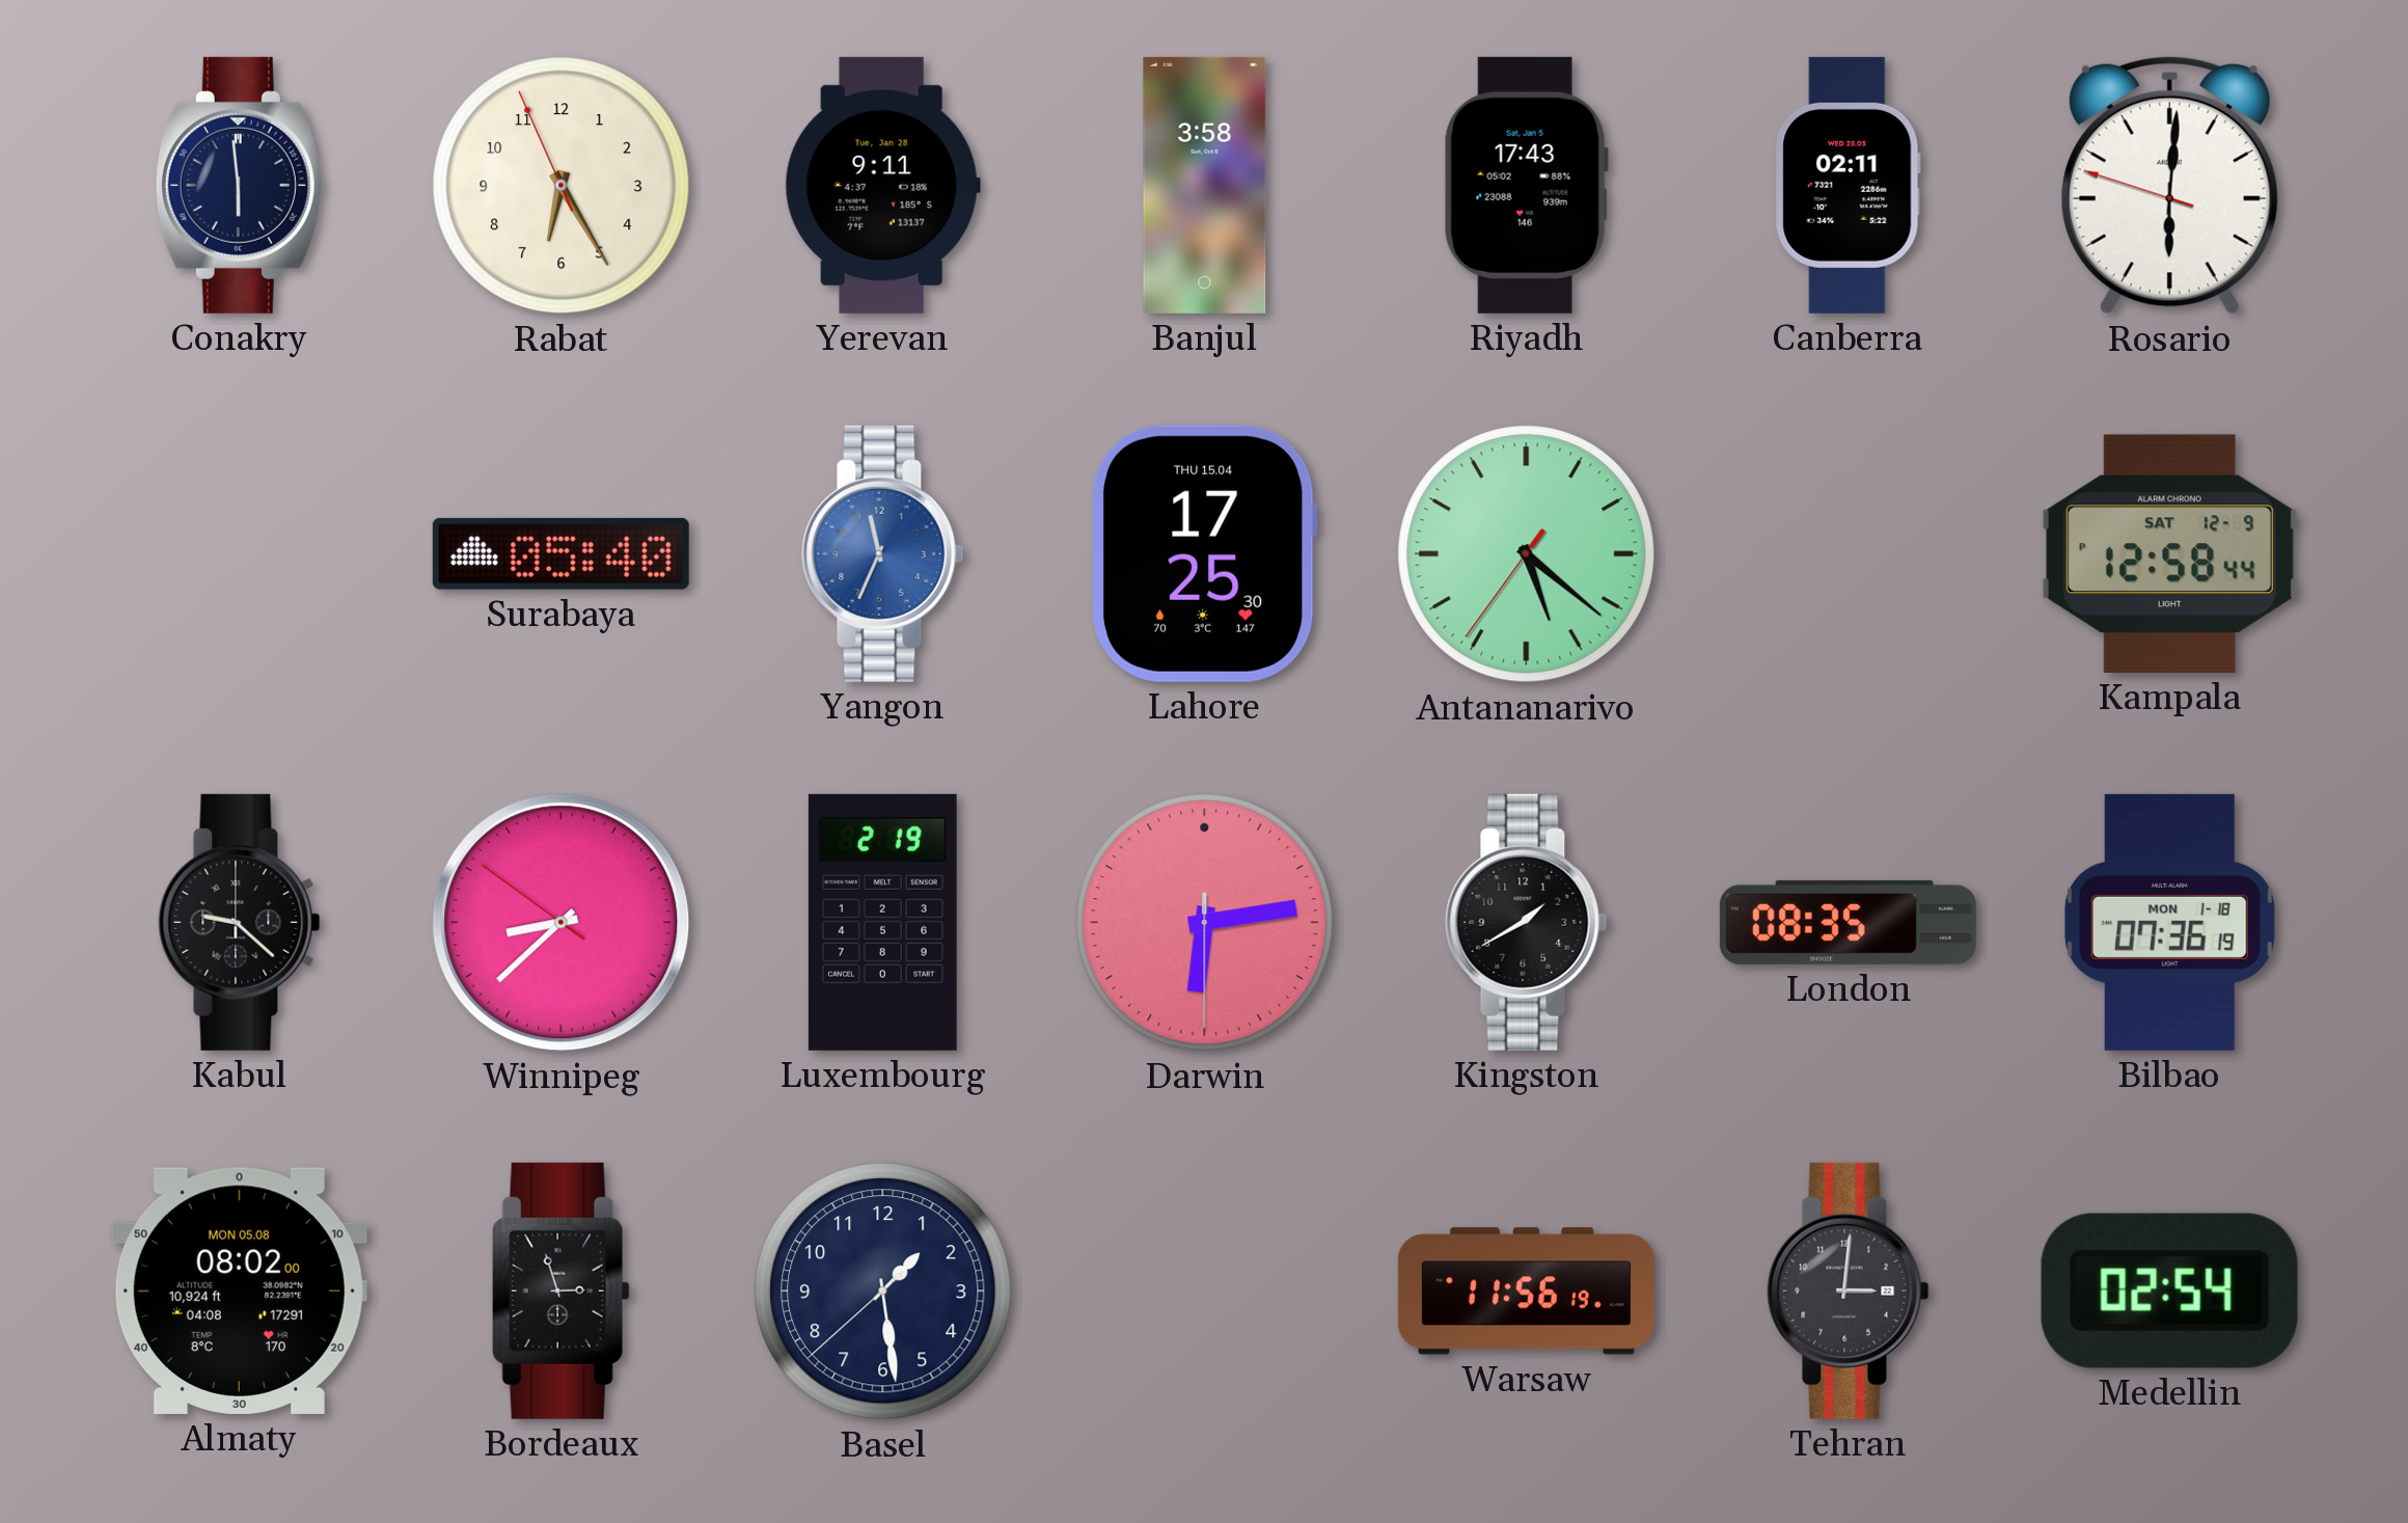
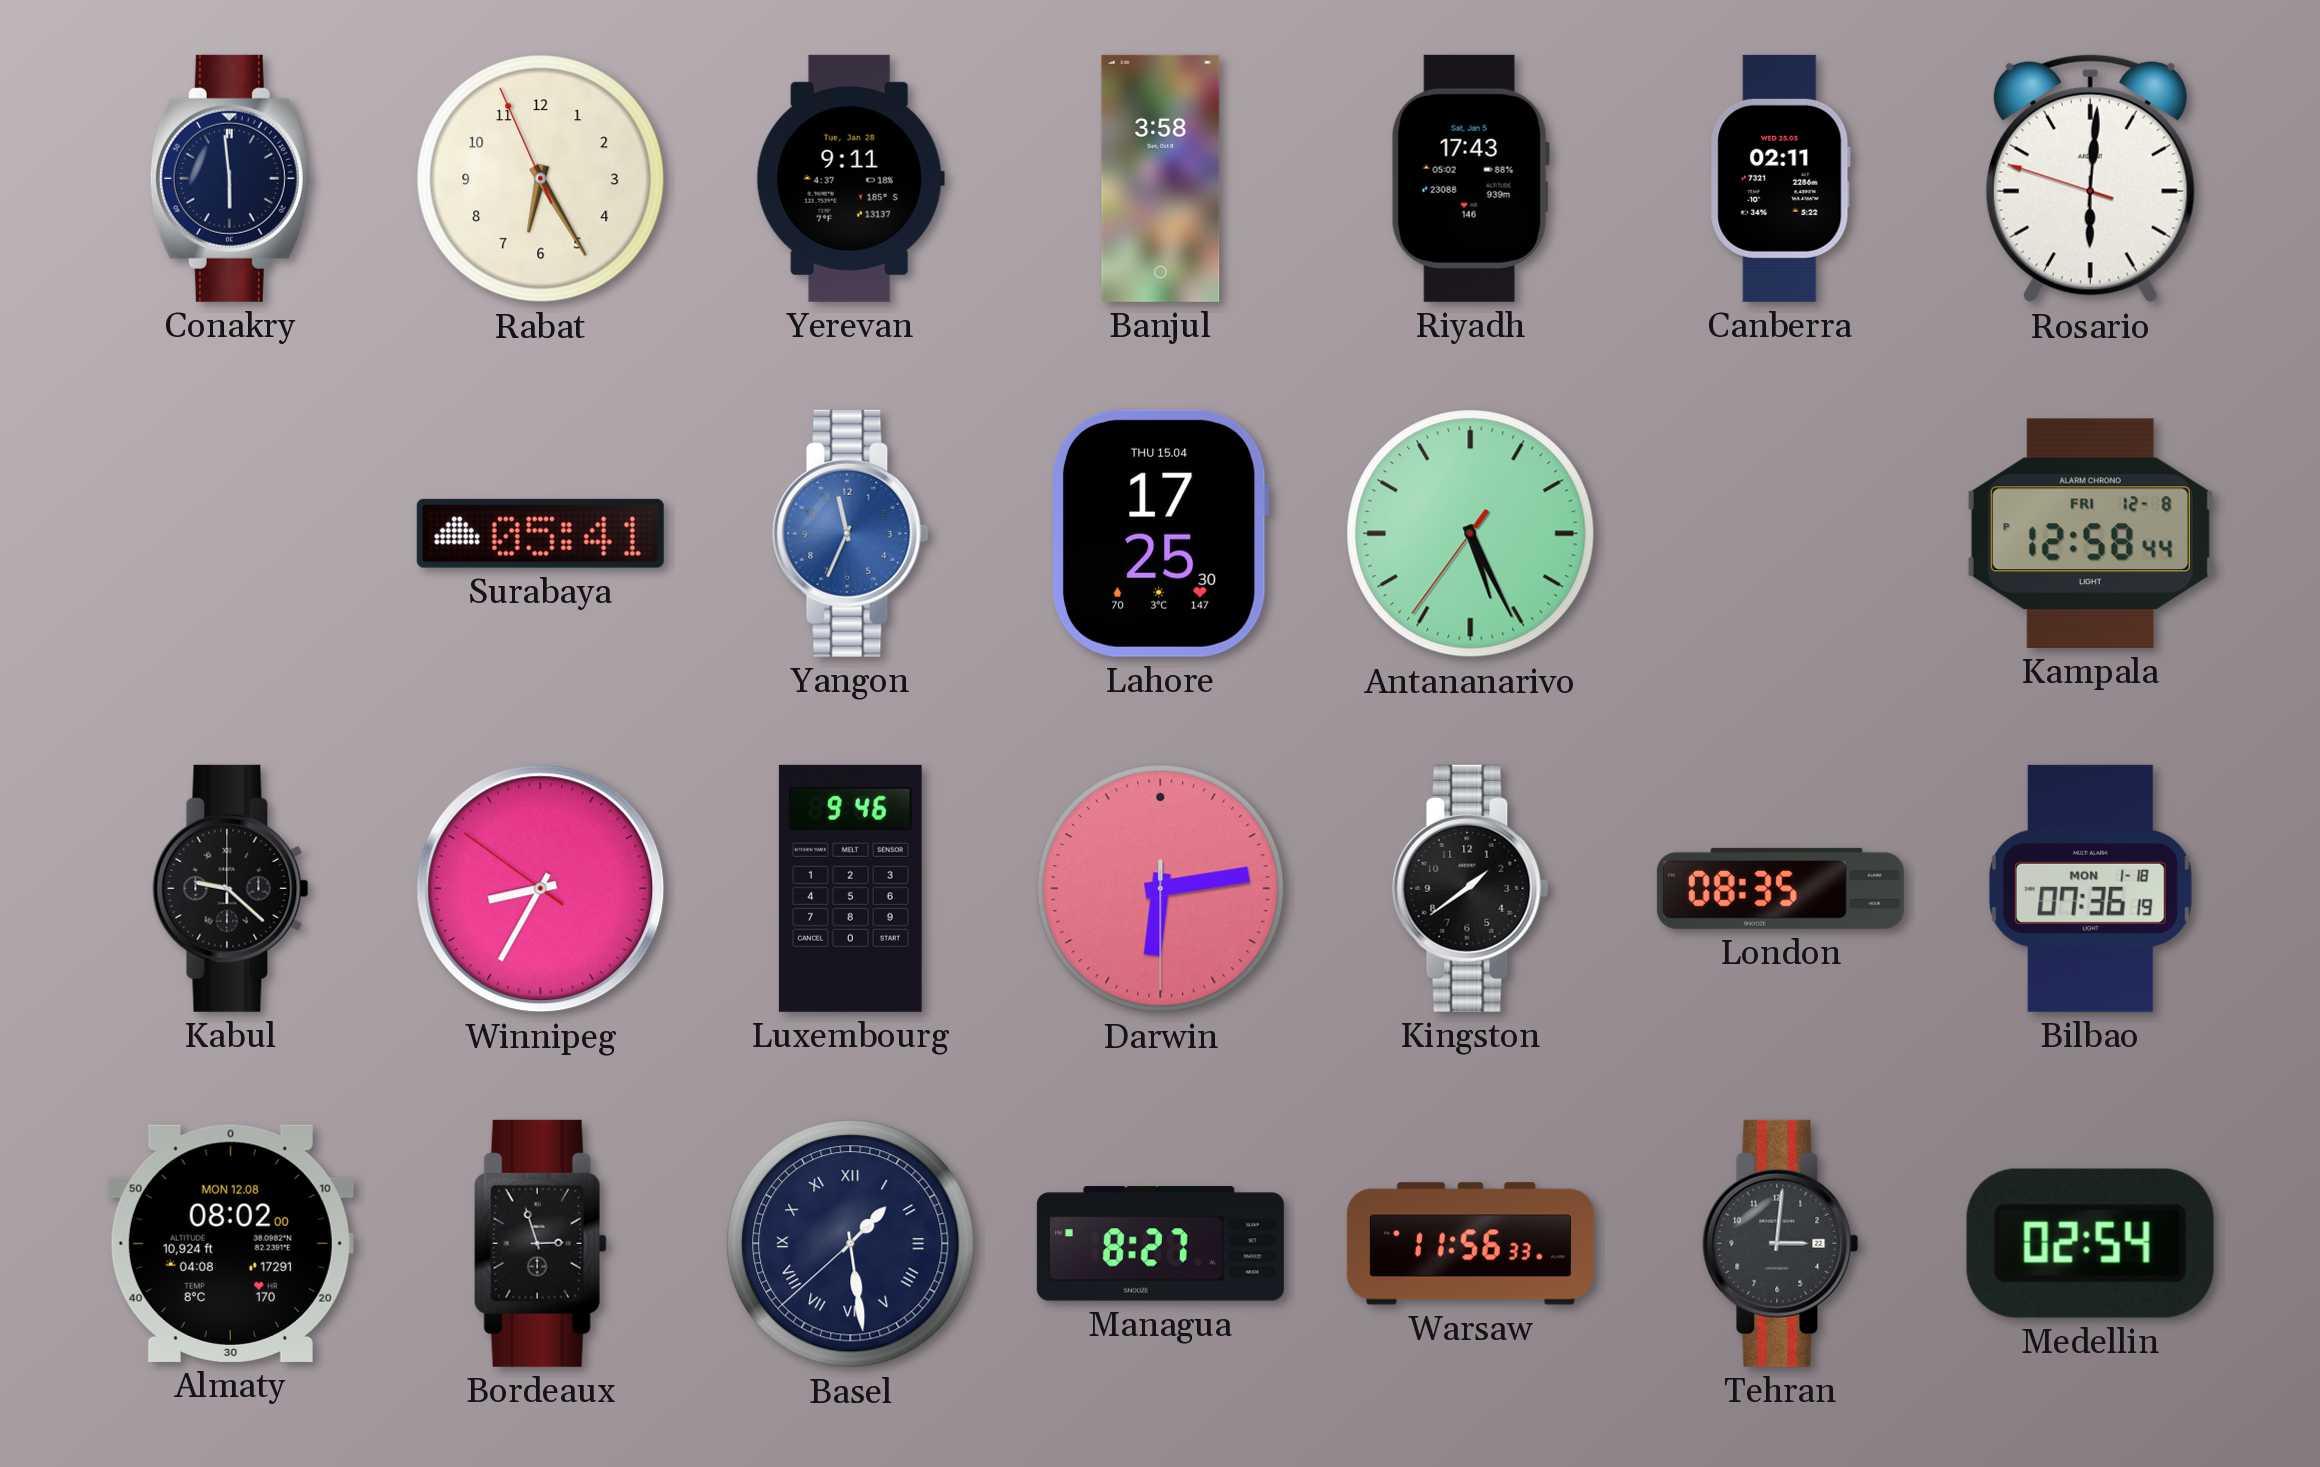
Surabaya: 05:40 -> 05:41 (540, 533)
Antananarivo: 5:21 -> 5:25 (1471, 534)
Kampala date: SAT 12-9 -> FRI 12-8 (2090, 533)
Winnipeg: 8:37 -> 8:34 (541, 889)
Luxembourg: 2:19 -> 9:46 (850, 888)
Kingston: 1:40 -> 1:39 (1471, 888)
Almaty date: MON 05.08 -> MON 12.08 (230, 1243)
Basel numerals: Arabic -> Roman (851, 1244)
Managua: none -> 8:27 (1160, 1244)
Warsaw: 11:56:19 -> 11:56:33 (1470, 1244)
